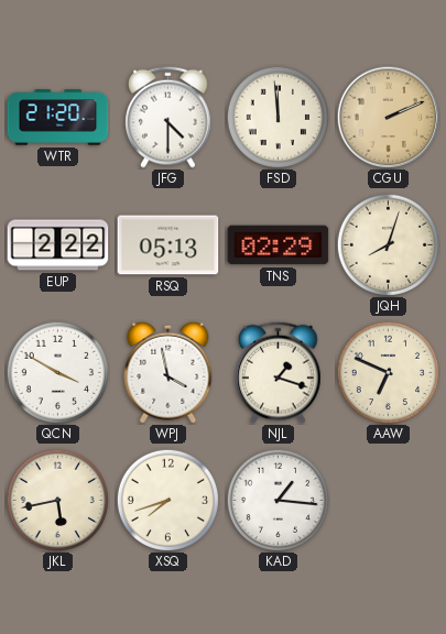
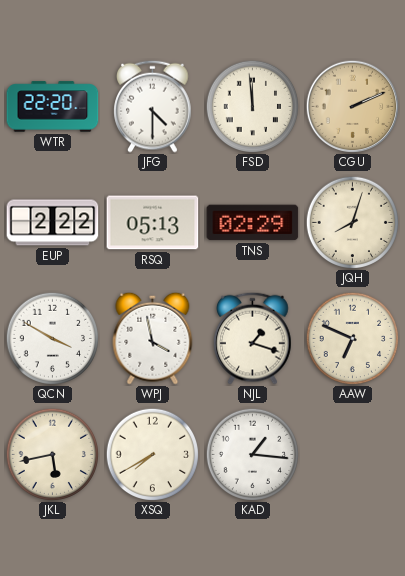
WTR: 21:20 -> 22:20 (53, 107)
XSQ: 7:42 -> 7:40 (152, 454)
